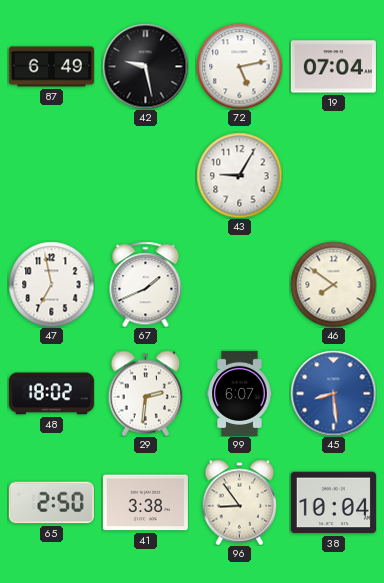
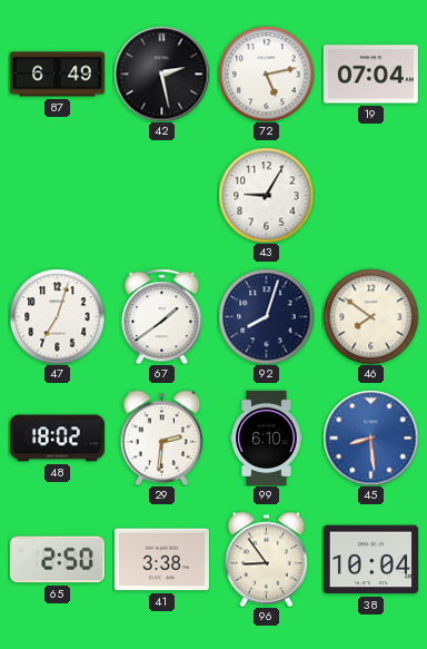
42: 9:28 -> 2:28 (161, 73)
47: 6:58 -> 7:03 (57, 316)
67: 1:41 -> 1:39 (162, 316)
92: none -> 8:03 (266, 316)
99: 6:07 -> 6:10 (267, 437)
